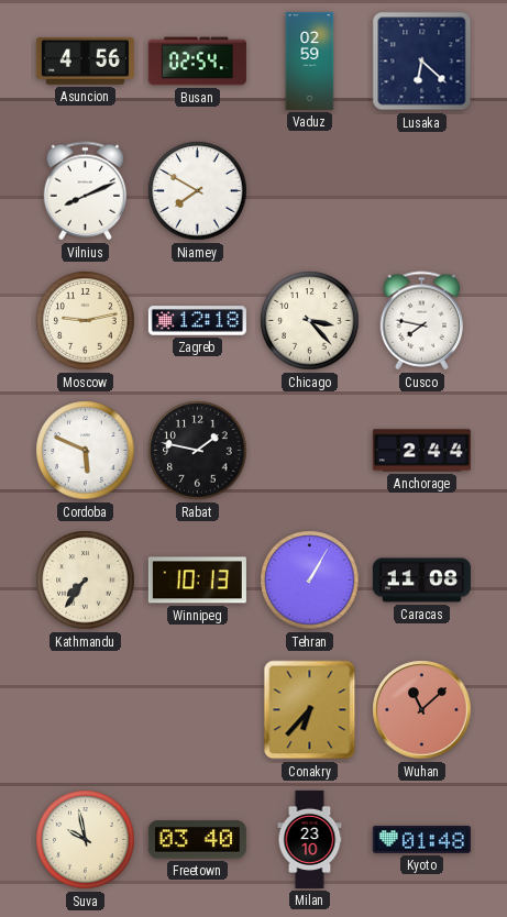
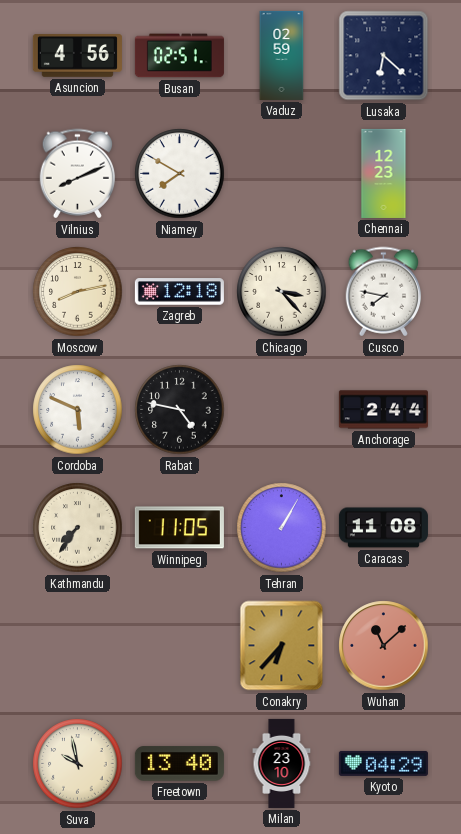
Busan: 02:54 -> 02:51 (179, 56)
Chennai: none -> 12:23 (384, 173)
Moscow: 9:13 -> 8:13 (78, 292)
Rabat: 1:47 -> 4:47 (180, 410)
Winnipeg: 10:13 -> 11:05 (179, 528)
Freetown: 03:40 -> 13:40 (179, 764)
Kyoto: 01:48 -> 04:29 (383, 763)
